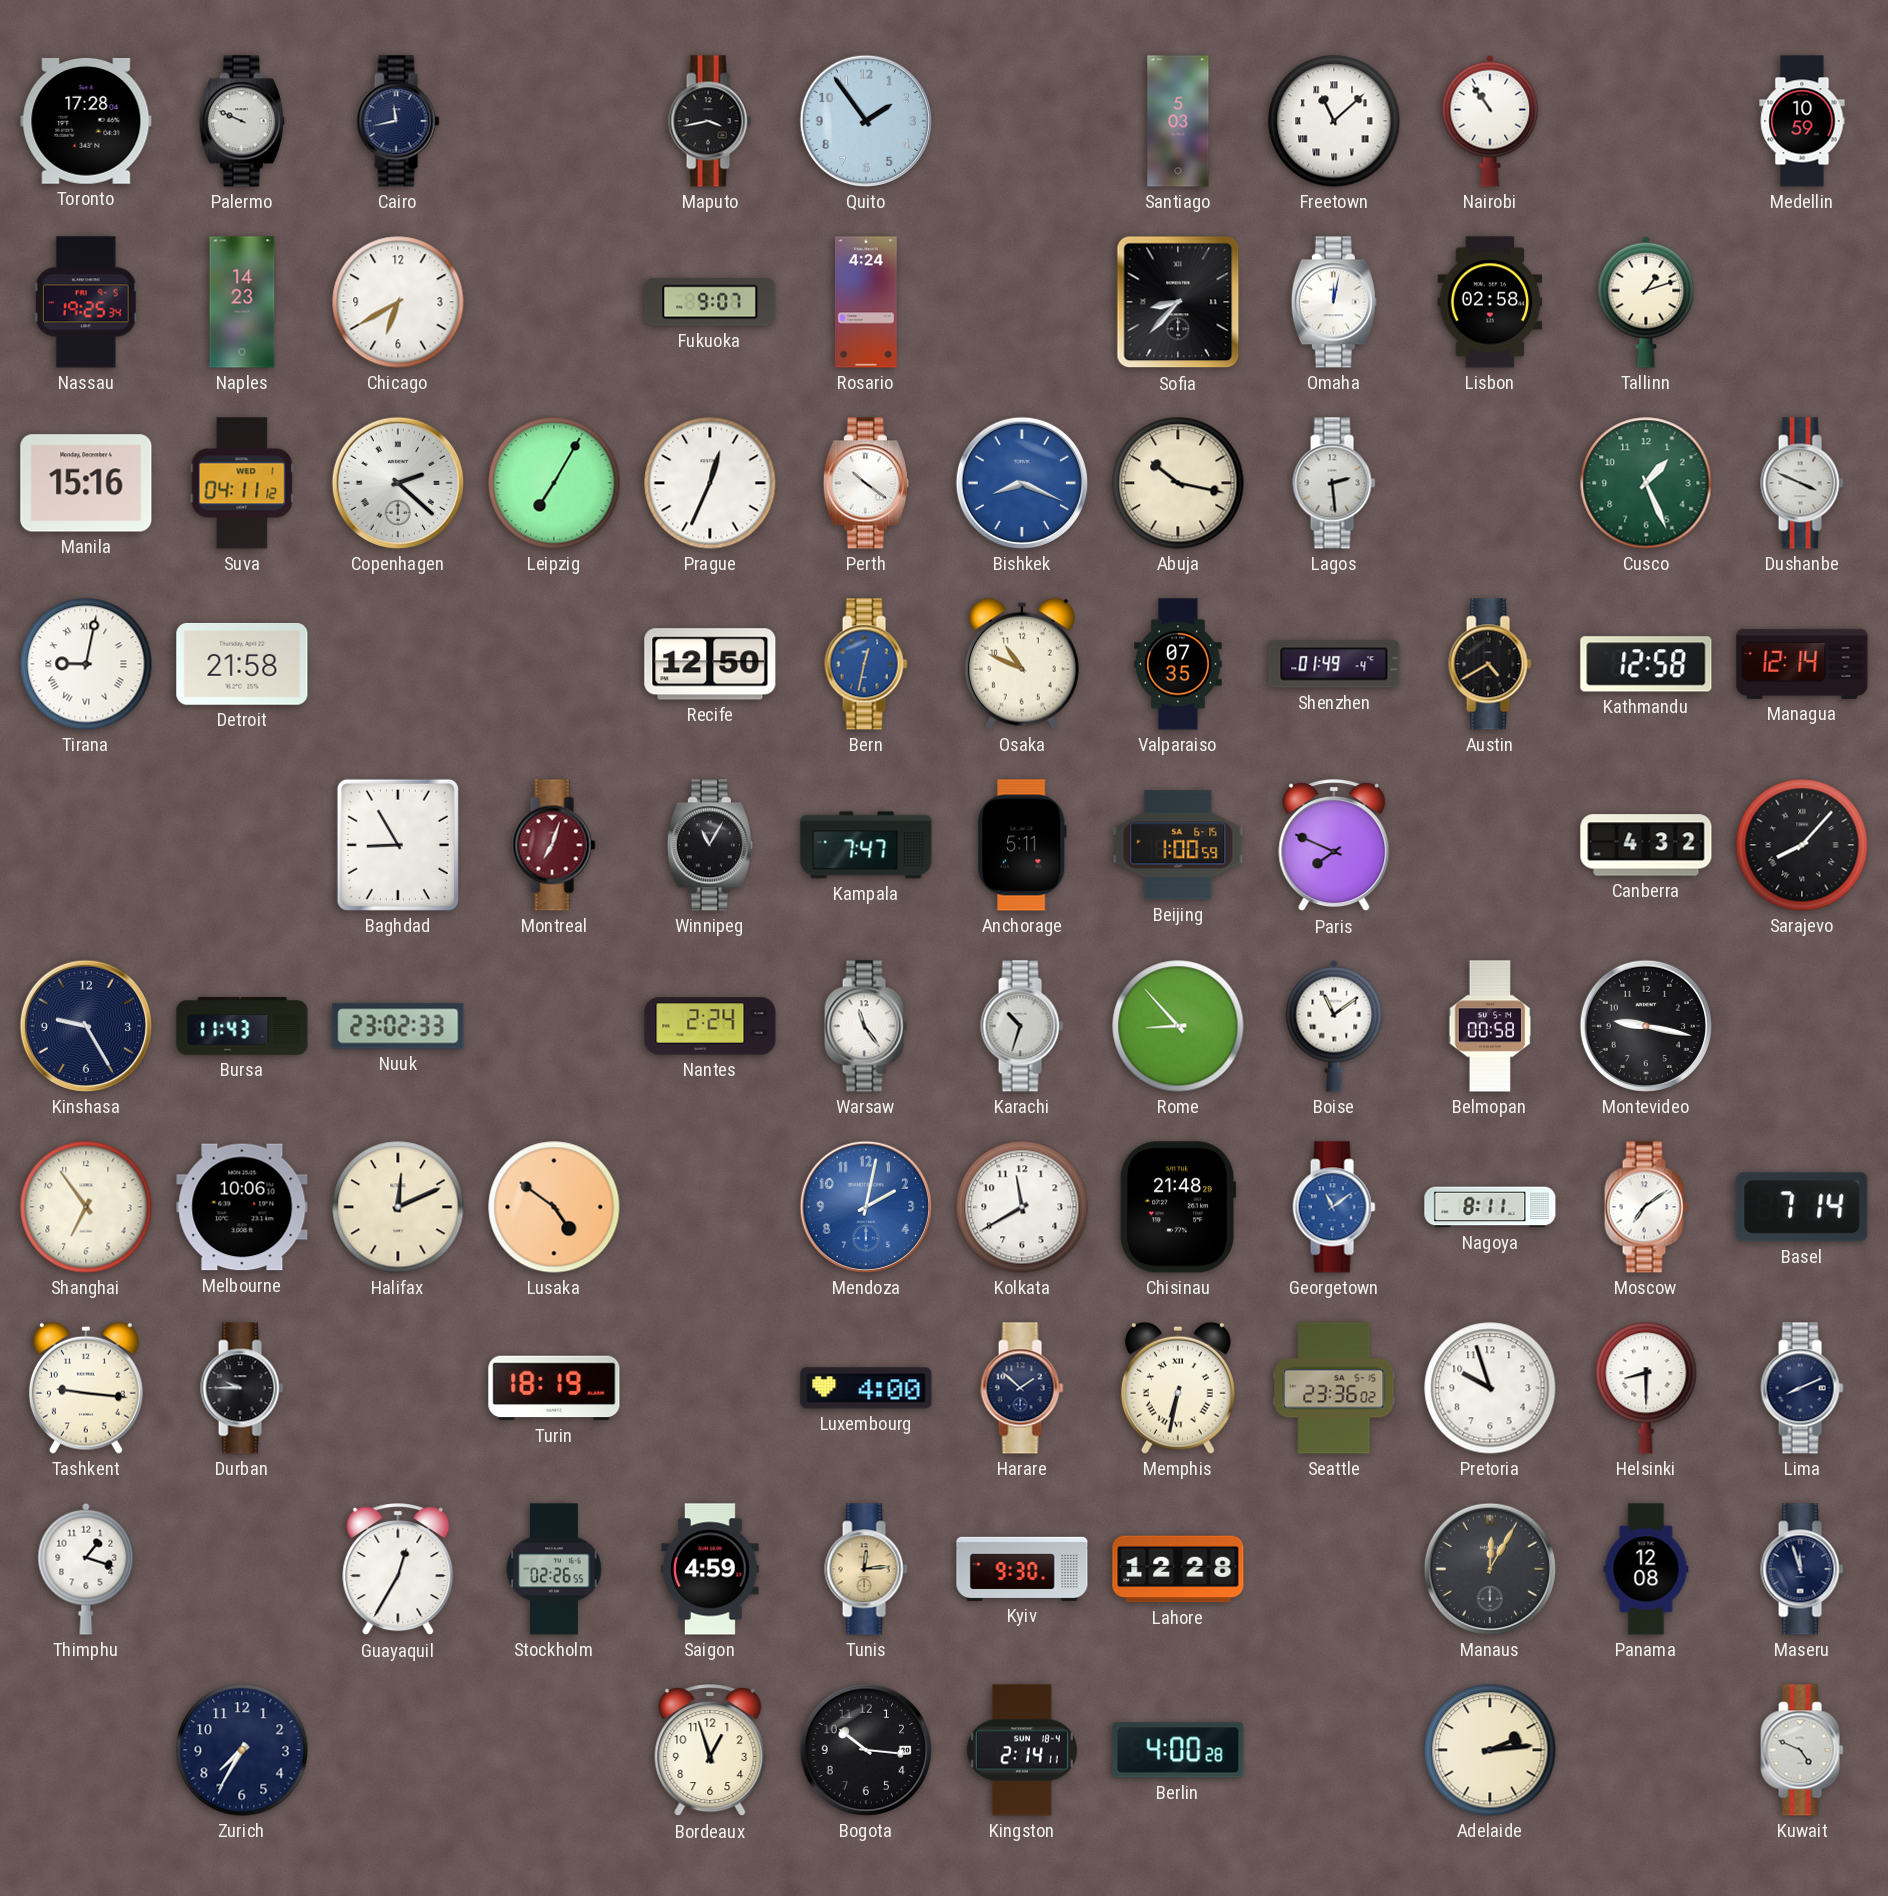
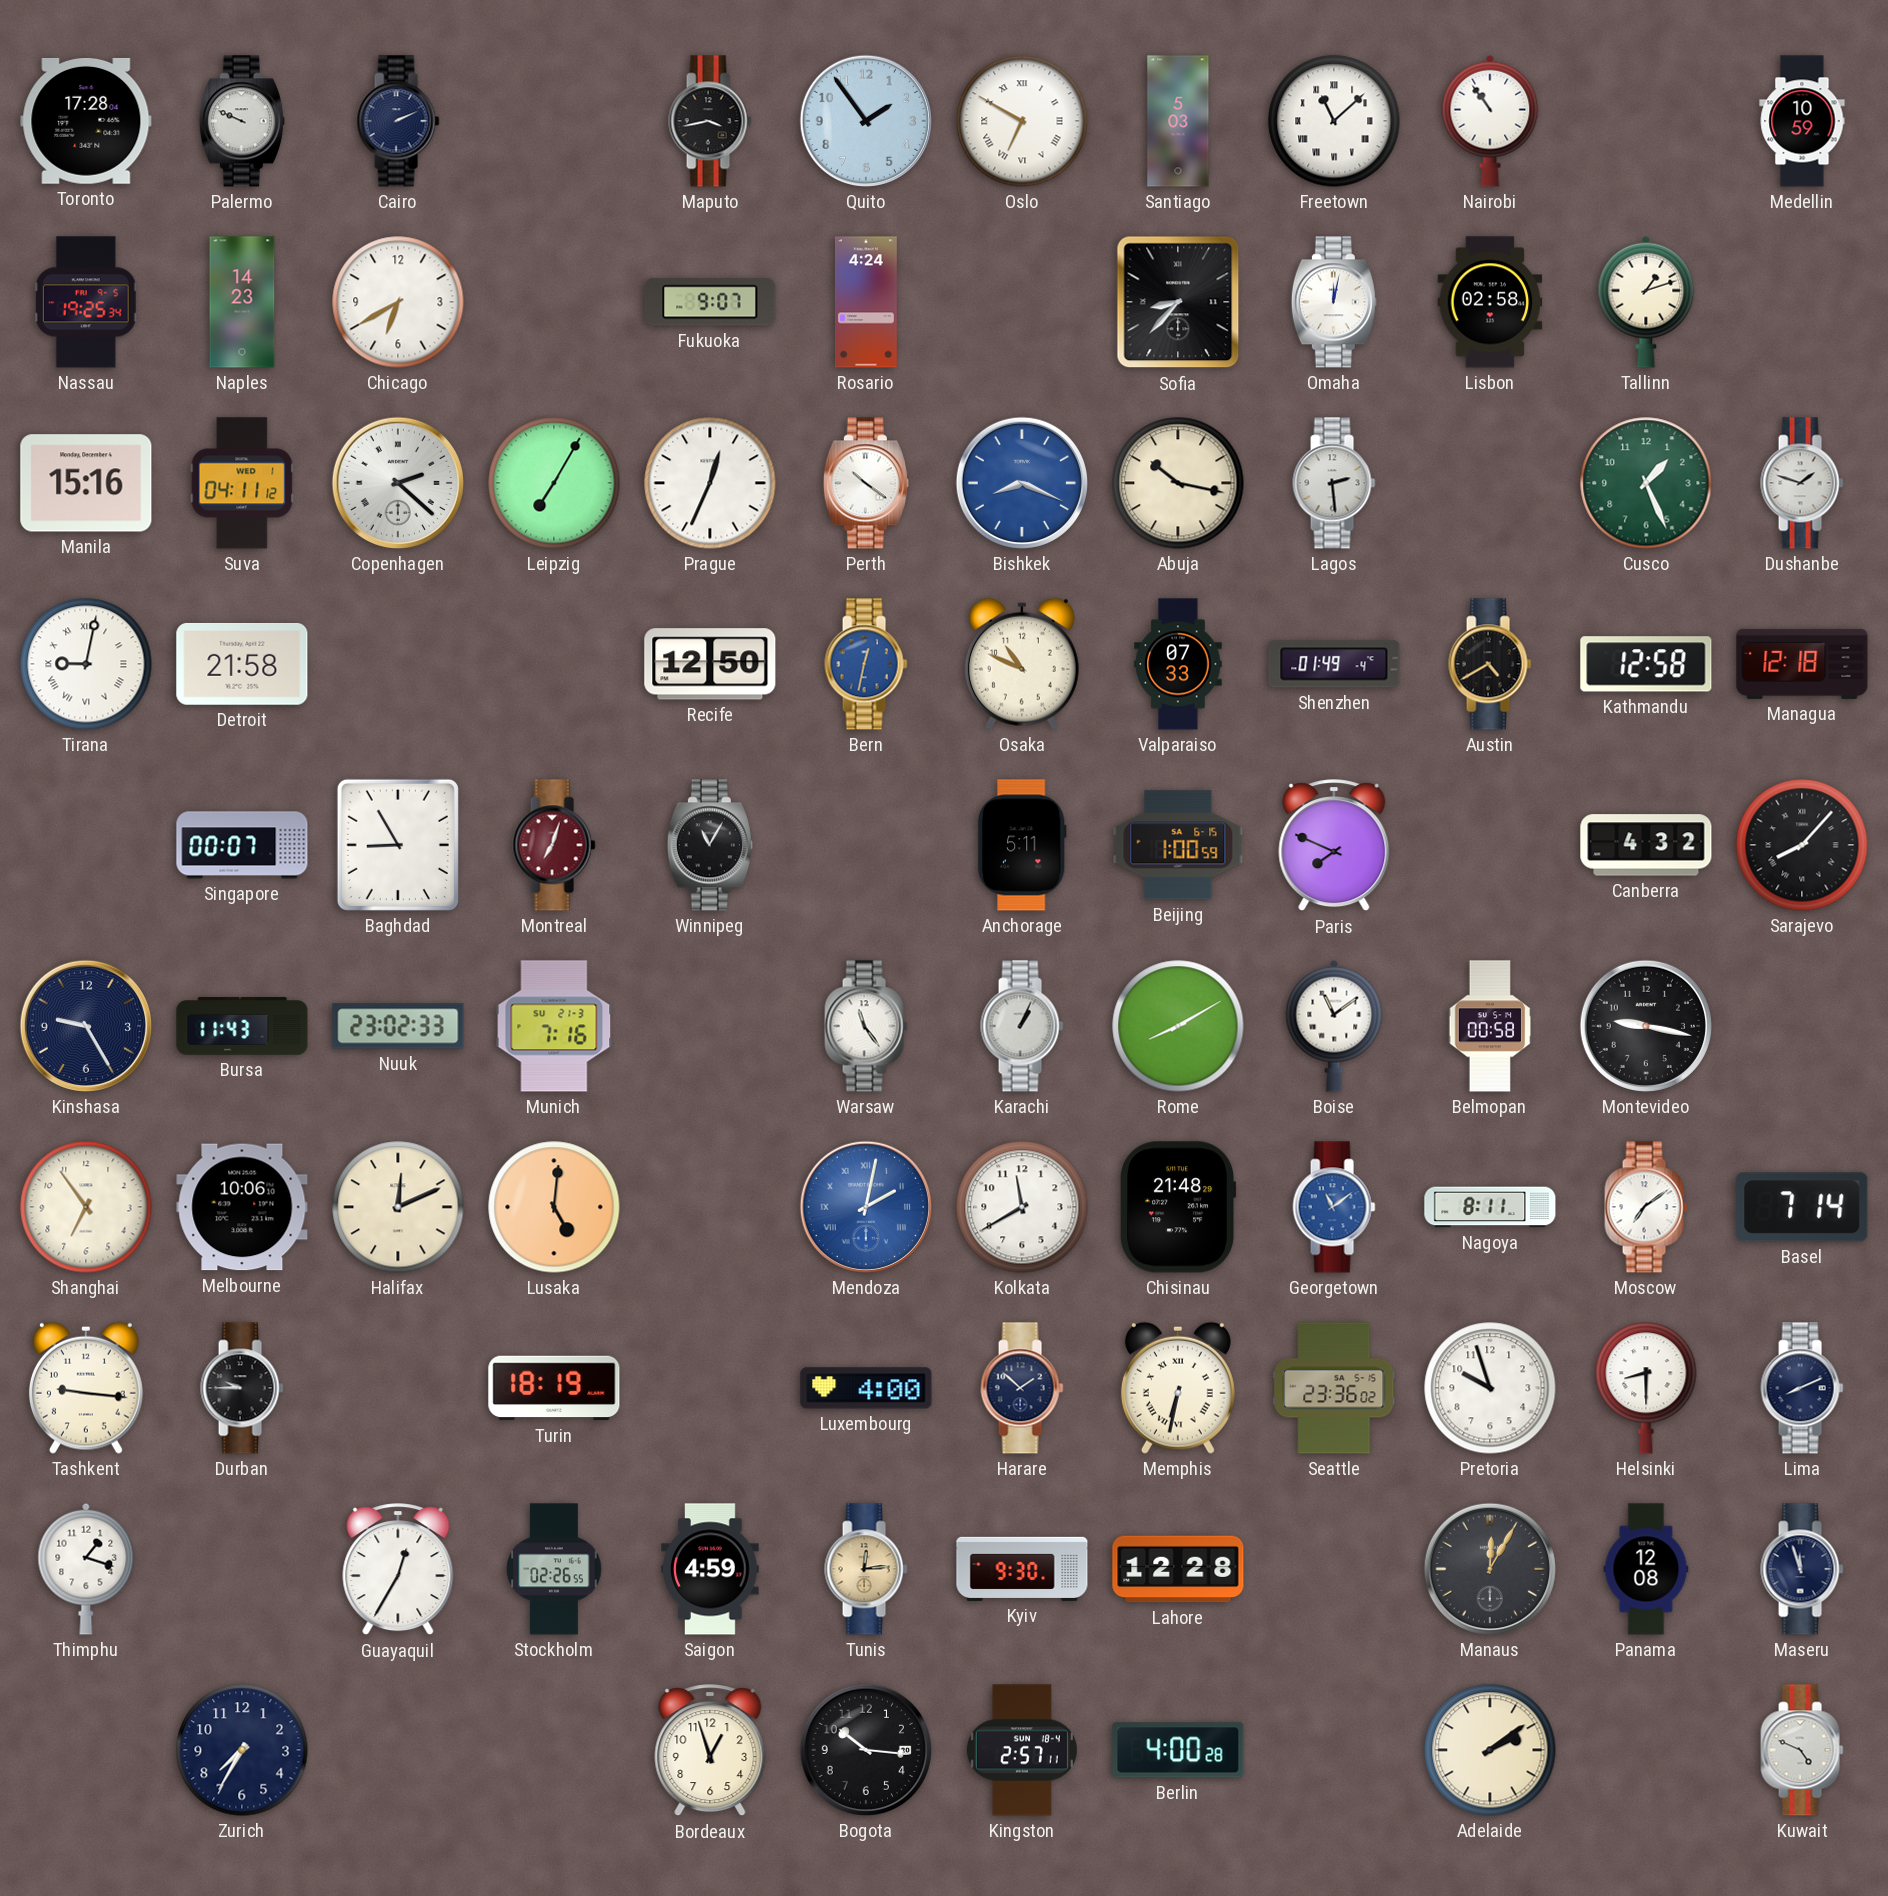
Cairo: 11:43 -> 2:11 (398, 121)
Oslo: none -> 6:50 (1022, 121)
Dushanbe: 3:49 -> 1:48 (1802, 483)
Valparaiso: 07:35 -> 07:33 (1178, 664)
Managua: 12:14 -> 12:18 (1802, 664)
Singapore: none -> 00:07 (242, 845)
Kampala: 7:47 -> none (866, 845)
Munich: none -> 7:16 (554, 1026)
Nantes: 2:24 -> none (710, 1026)
Karachi: 10:33 -> 1:04 (1022, 1026)
Rome: 8:53 -> 8:10 (1178, 1026)
Lusaka: 4:51 -> 5:01 (554, 1207)
Mendoza numerals: Arabic -> Roman (866, 1207)
Kingston: 2:14 -> 2:57 (1022, 1750)
Adelaide: 2:14 -> 2:09 (1490, 1750)
